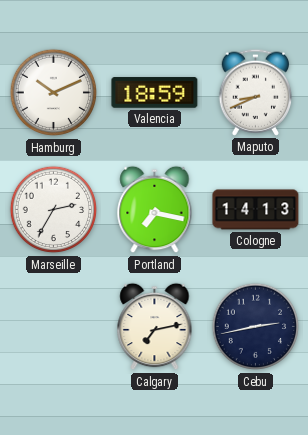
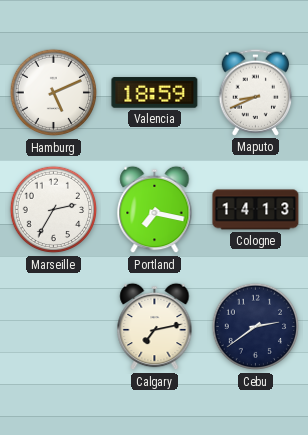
Hamburg: 10:11 -> 5:11 (54, 93)
Cebu: 2:43 -> 2:39 (256, 327)
